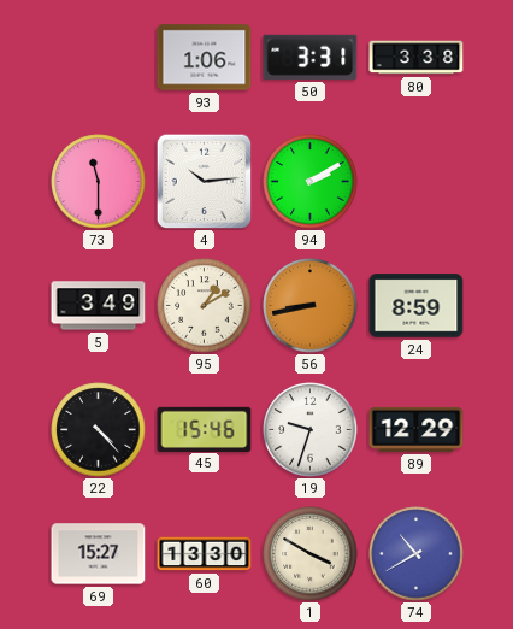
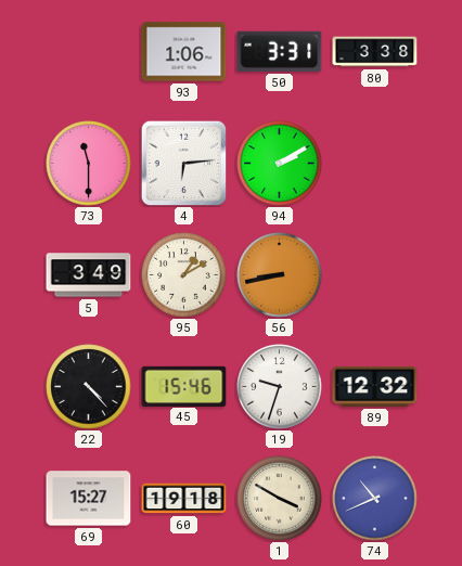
4: 10:14 -> 6:14 (183, 163)
24: 8:59 -> none (417, 306)
89: 12:29 -> 12:32 (375, 386)
60: 13:30 -> 19:18 (184, 499)
74: 10:40 -> 10:41 (375, 499)
